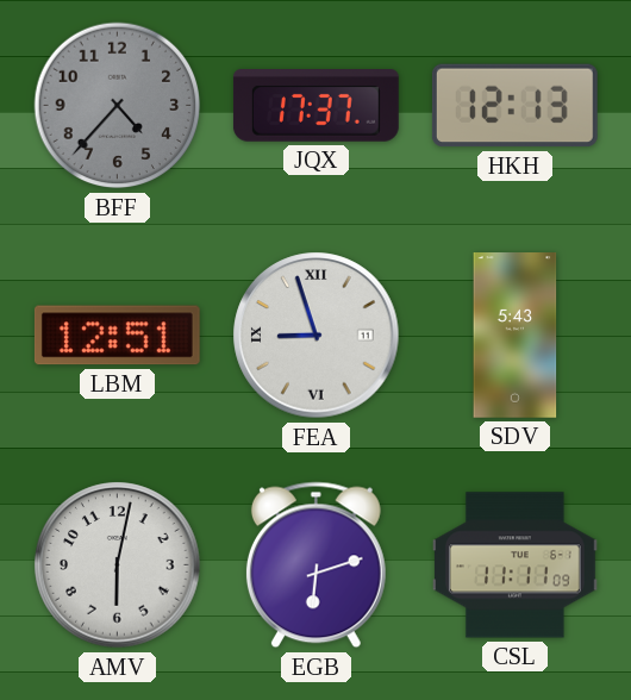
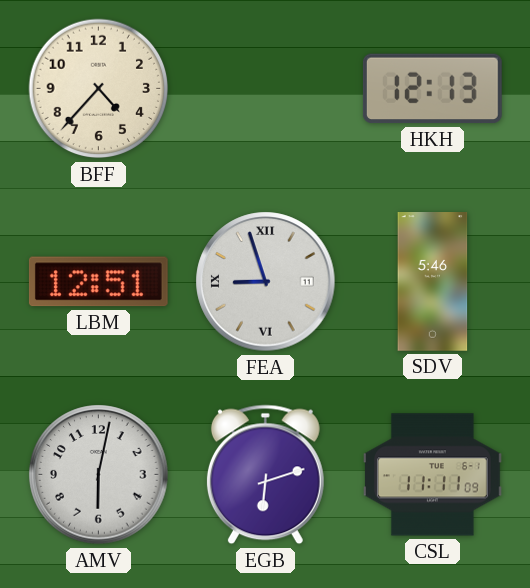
BFF dial: grey -> cream (99, 89)
JQX: 17:37 -> none (315, 106)
SDV: 5:43 -> 5:46 (433, 282)
